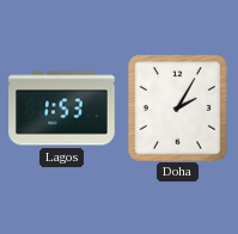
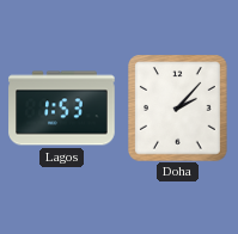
Doha: 2:05 -> 2:07 (178, 109)
